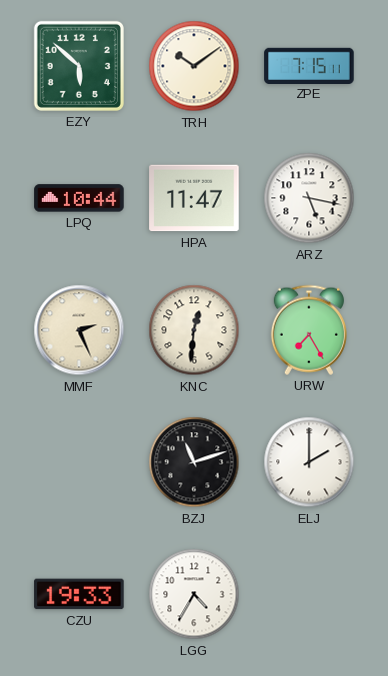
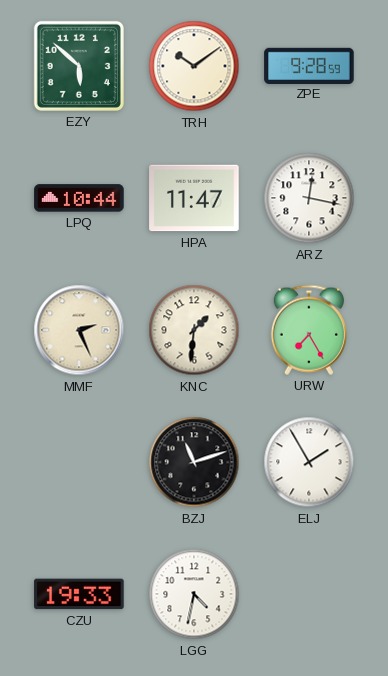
ZPE: 7:15 -> 9:28 (309, 65)
ARZ: 5:17 -> 12:17 (309, 198)
KNC: 12:31 -> 1:31 (194, 330)
ELJ: 2:00 -> 1:55 (309, 462)
LGG: 4:35 -> 4:32 (194, 594)
